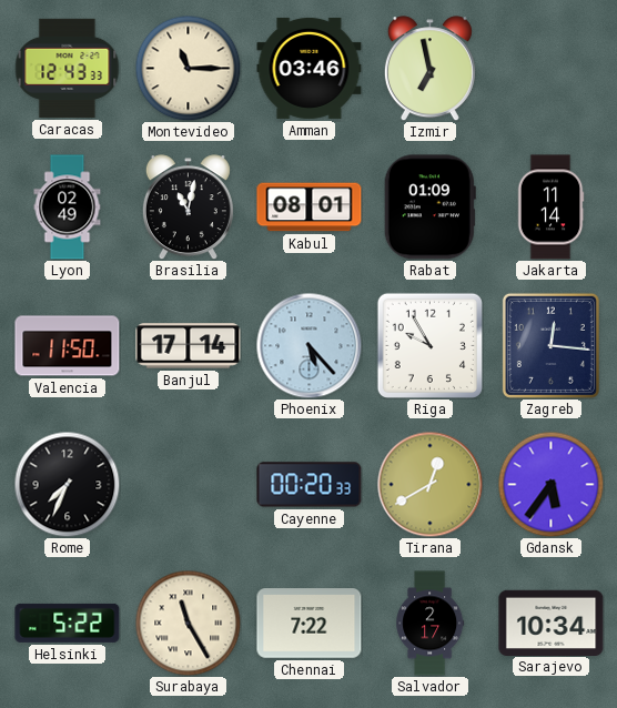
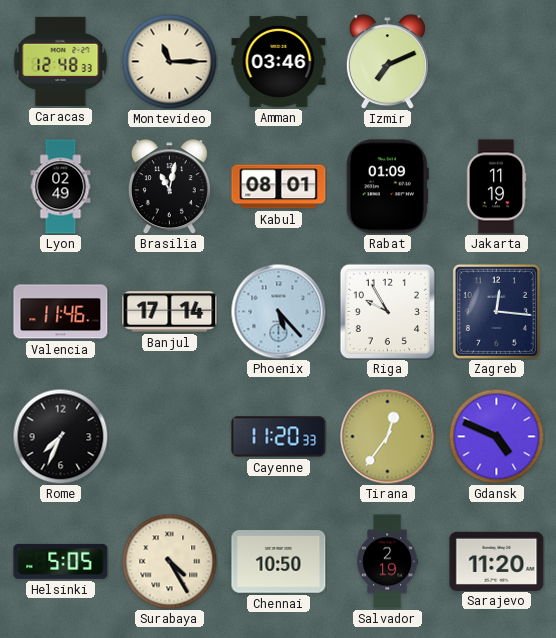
Caracas: 12:43 -> 12:48 (61, 61)
Izmir: 6:58 -> 7:11 (387, 62)
Jakarta: 11:14 -> 11:19 (496, 187)
Valencia: 11:50 -> 11:46 (61, 312)
Cayenne: 00:20 -> 11:20 (279, 437)
Tirana: 12:40 -> 12:36 (387, 436)
Gdansk: 5:36 -> 4:49 (496, 436)
Helsinki: 5:22 -> 5:05 (61, 561)
Surabaya: 11:25 -> 4:25 (169, 561)
Chennai: 7:22 -> 10:50 (279, 562)
Salvador: 2:17 -> 2:19 (388, 562)
Sarajevo: 10:34 -> 11:20 (497, 561)
